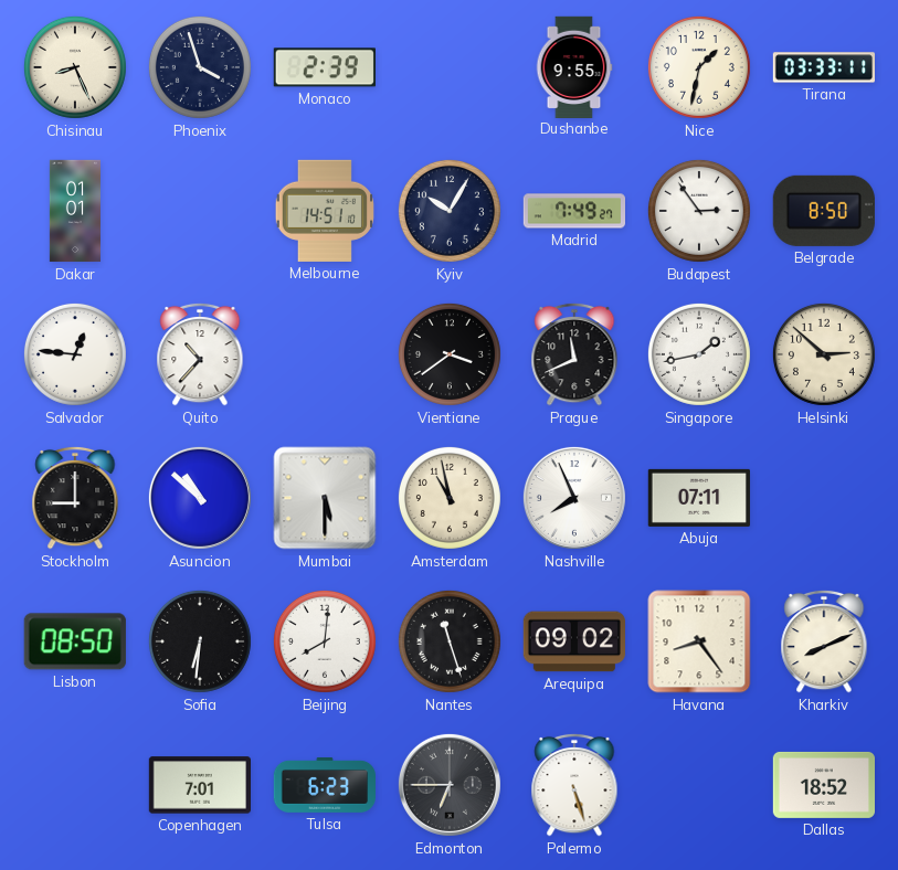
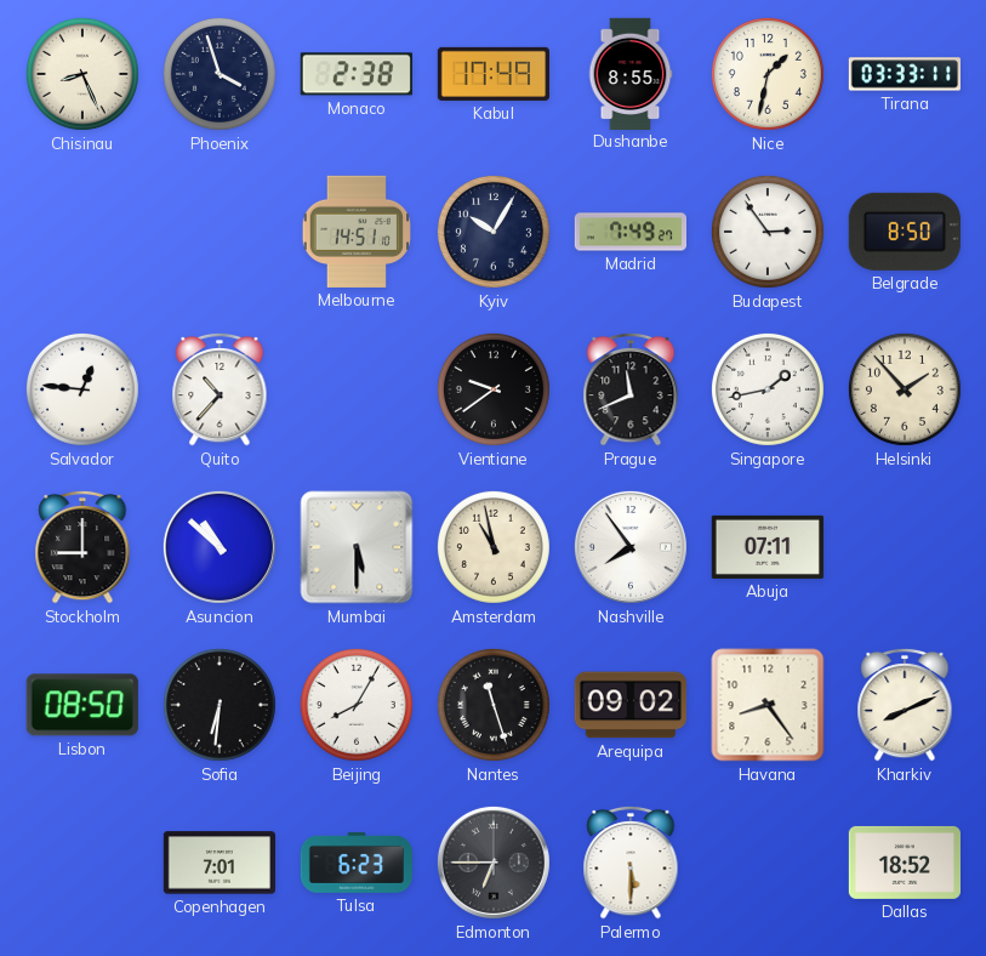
Monaco: 2:39 -> 2:38 (357, 74)
Kabul: none -> 17:49 (492, 74)
Dushanbe: 9:55 -> 8:55 (631, 73)
Dakar: 01:01 -> none (75, 211)
Vientiane: 3:39 -> 9:39 (494, 389)
Helsinki: 2:52 -> 1:53 (905, 389)
Nashville: 7:56 -> 7:54 (631, 547)
Beijing: 8:01 -> 8:05 (357, 705)
Palermo: 5:27 -> 5:30 (631, 863)
